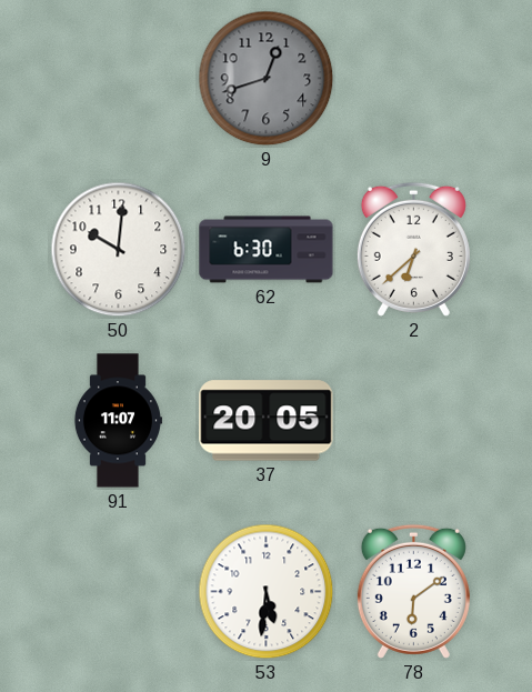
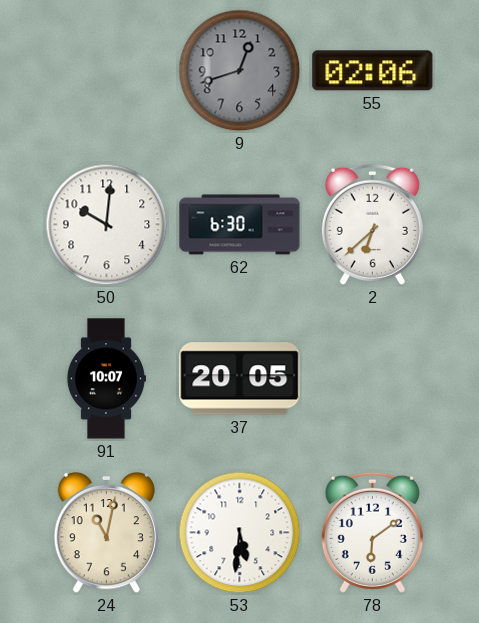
55: none -> 02:06 (373, 71)
91: 11:07 -> 10:07 (106, 379)
24: none -> 11:02 (106, 533)
